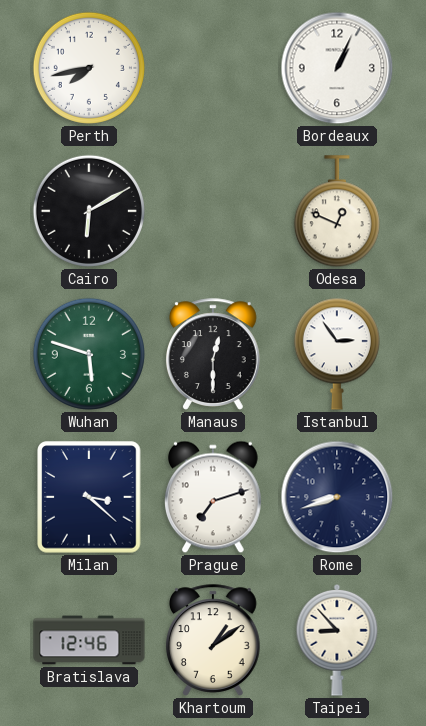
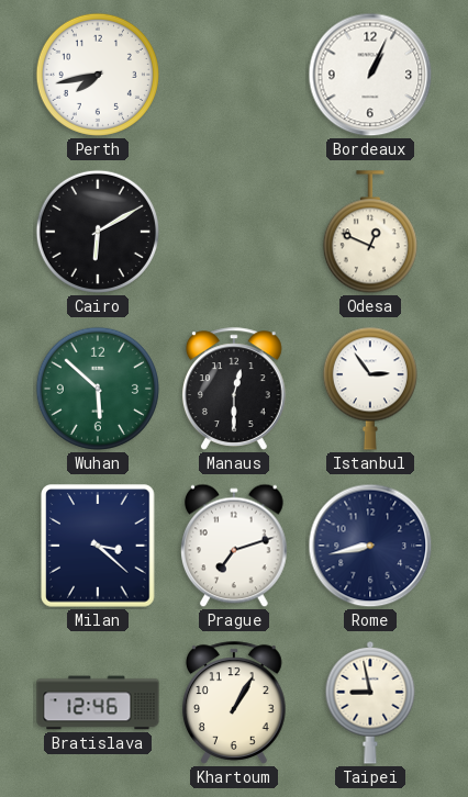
Wuhan: 5:48 -> 5:52 (98, 389)
Rome: 8:42 -> 8:43 (370, 546)
Khartoum: 1:09 -> 1:05 (234, 703)
Taipei: 8:53 -> 8:58 (370, 703)
